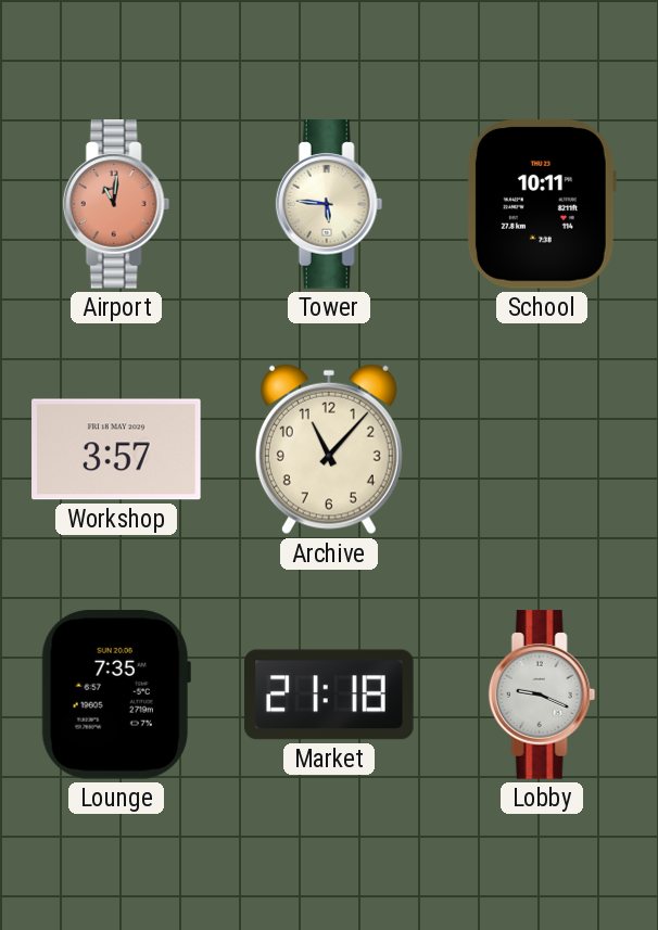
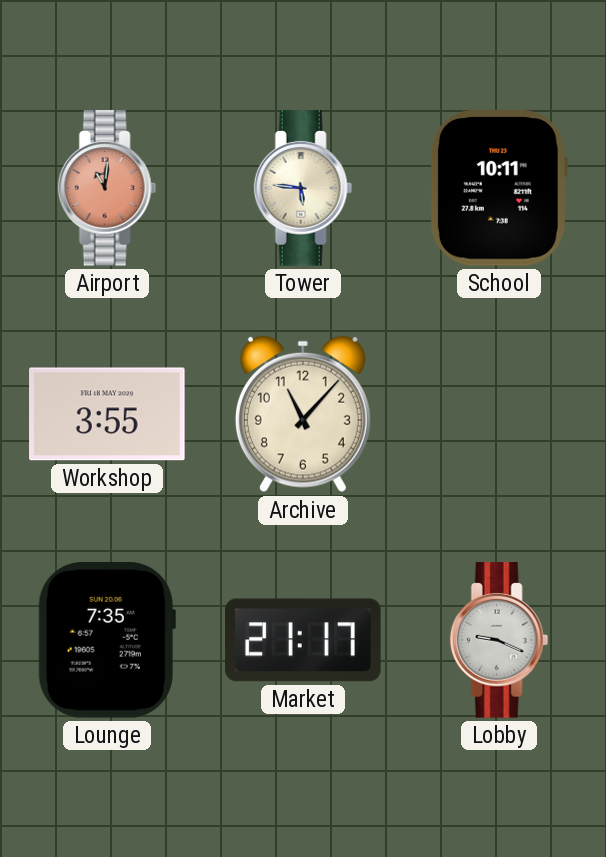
Workshop: 3:57 -> 3:55 (107, 414)
Market: 21:18 -> 21:17 (303, 640)
